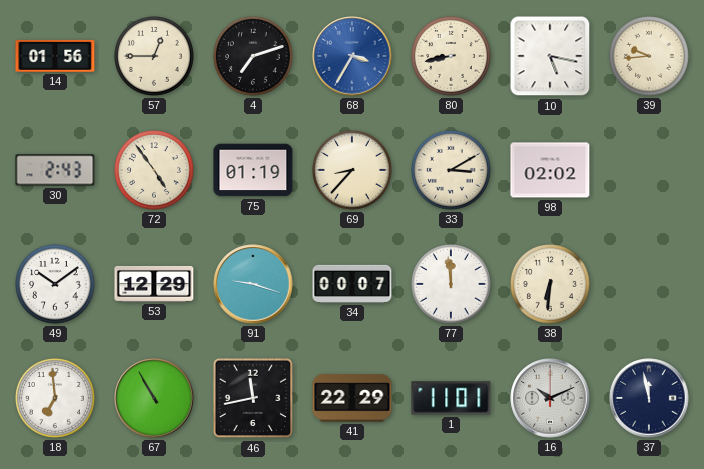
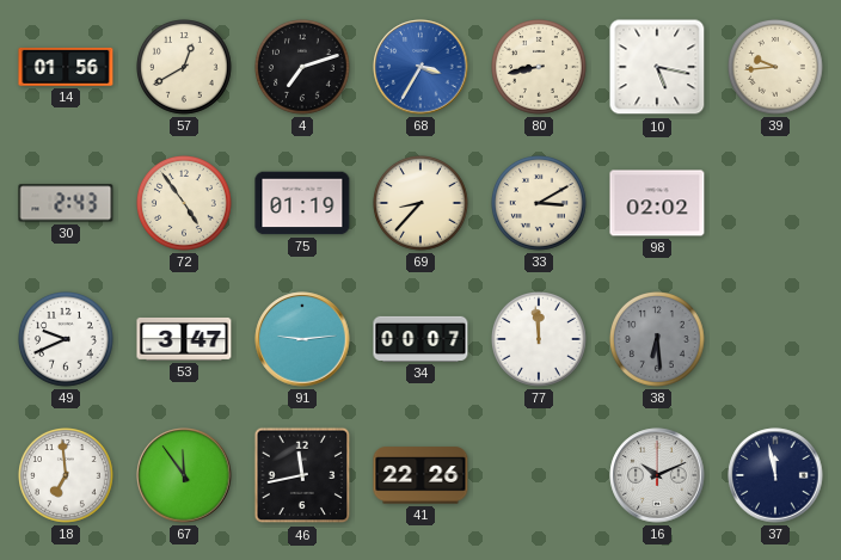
57: 12:45 -> 12:40 (185, 68)
49: 10:09 -> 9:41 (67, 340)
53: 12:29 -> 3:47 (184, 339)
91: 9:18 -> 9:14 (302, 339)
38: 6:31 -> 6:29 (658, 340)
38 dial: cream -> grey (658, 340)
67: 10:55 -> 11:54 (184, 475)
41: 22:29 -> 22:26 (420, 475)
1: 11:01 -> none (451, 398)
